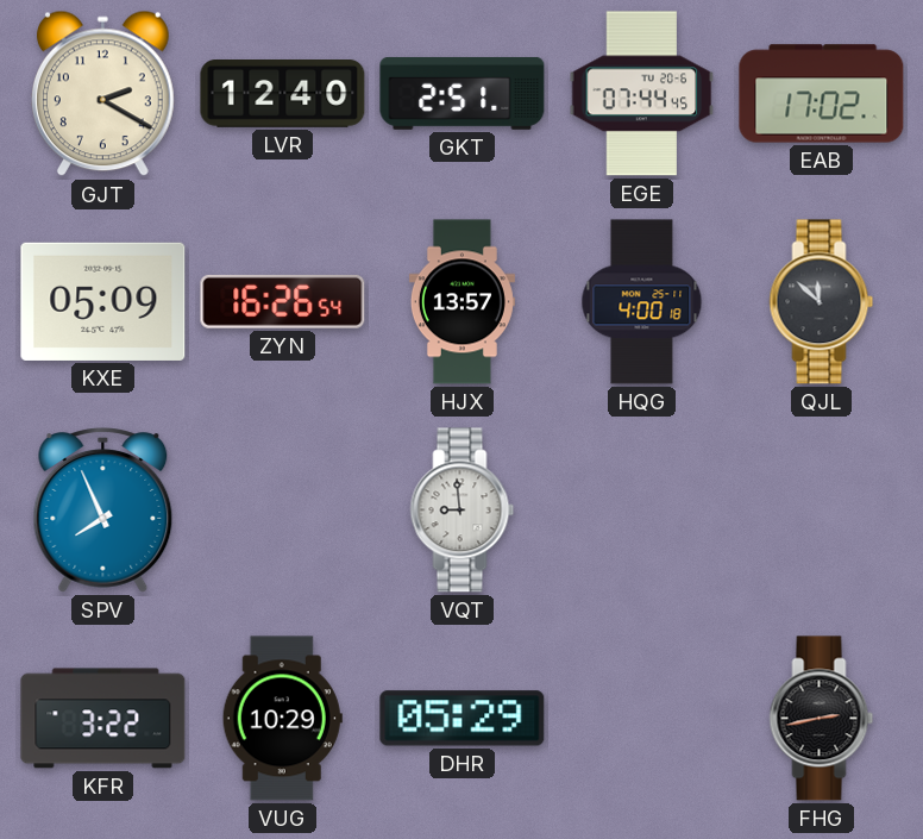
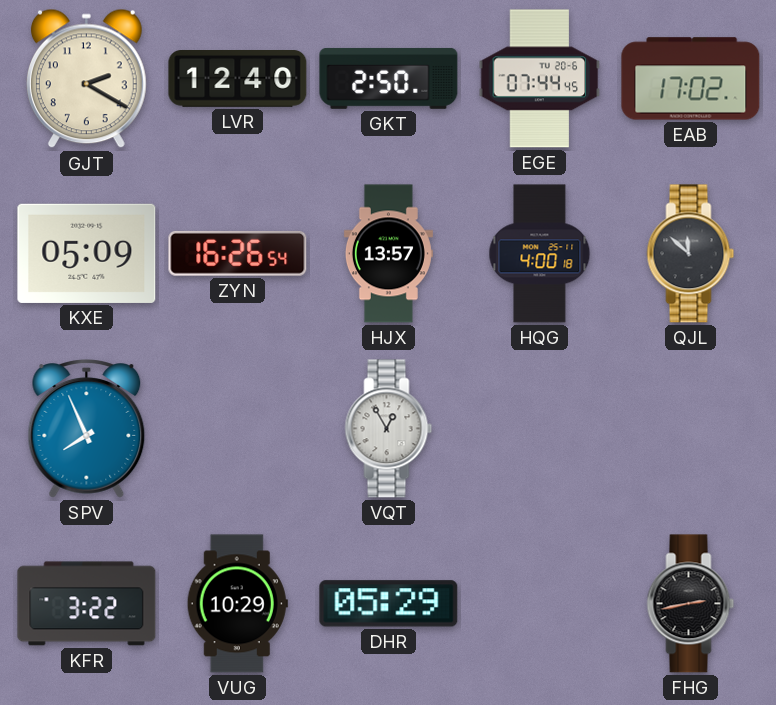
GKT: 2:51 -> 2:50 (389, 79)
VQT: 8:59 -> 12:55 (389, 429)
